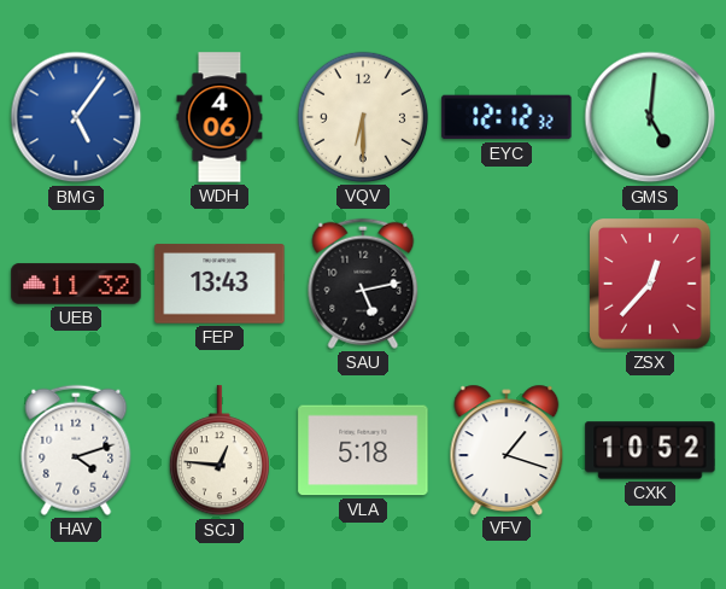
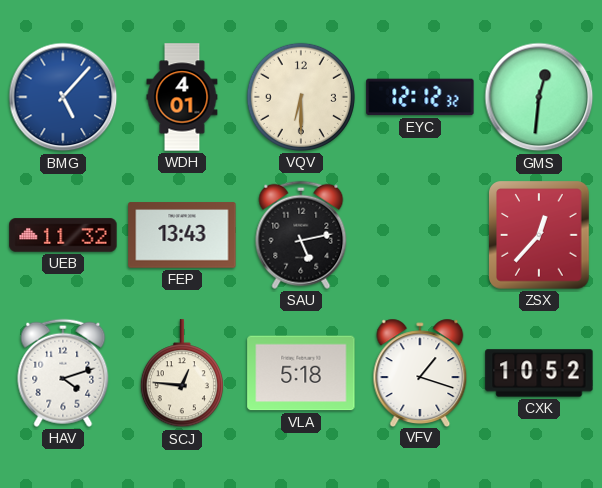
BMG: 5:06 -> 5:07 (63, 97)
WDH: 4:06 -> 4:01 (182, 97)
GMS: 5:01 -> 12:31 (539, 97)
